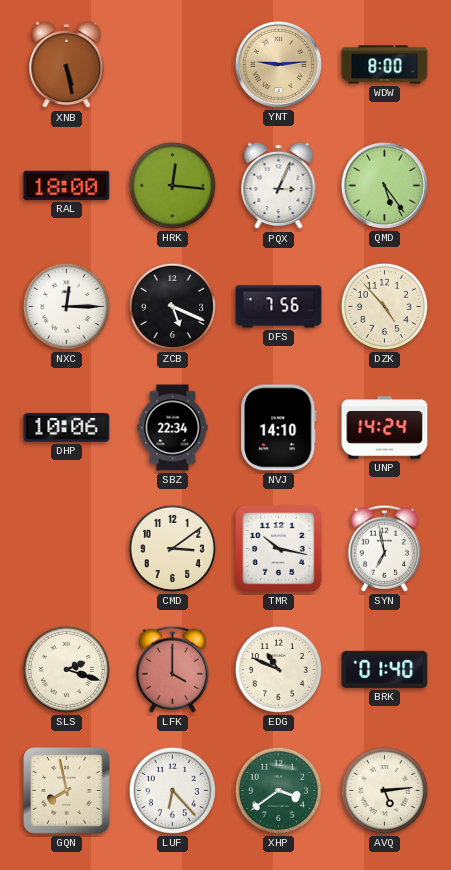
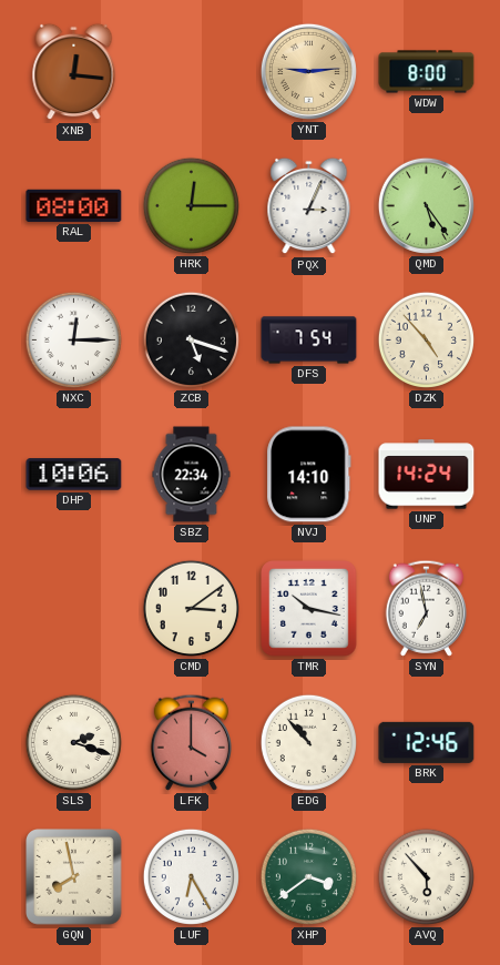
XNB: 5:28 -> 12:16 (74, 72)
RAL: 18:00 -> 08:00 (74, 205)
HRK: 12:16 -> 12:15 (191, 205)
ZCB: 5:19 -> 5:18 (191, 339)
DFS: 7:56 -> 7:54 (309, 341)
EDG: 10:49 -> 10:53 (308, 742)
BRK: 01:40 -> 12:46 (427, 742)
LUF: 6:23 -> 6:25 (191, 876)
AVQ: 5:14 -> 5:53 (426, 876)
